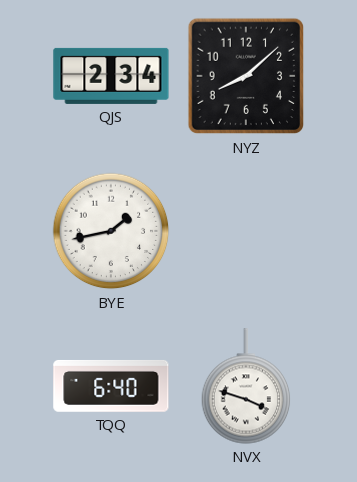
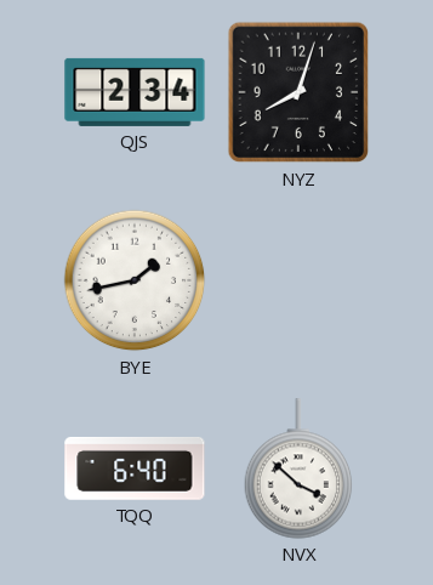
NYZ: 8:08 -> 8:03 (298, 92)
NVX: 3:48 -> 3:52 (298, 468)
